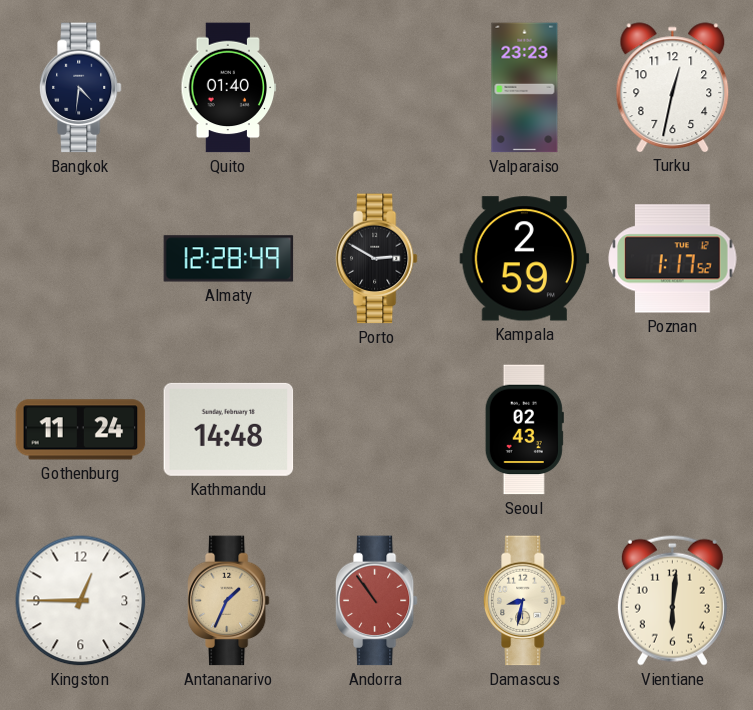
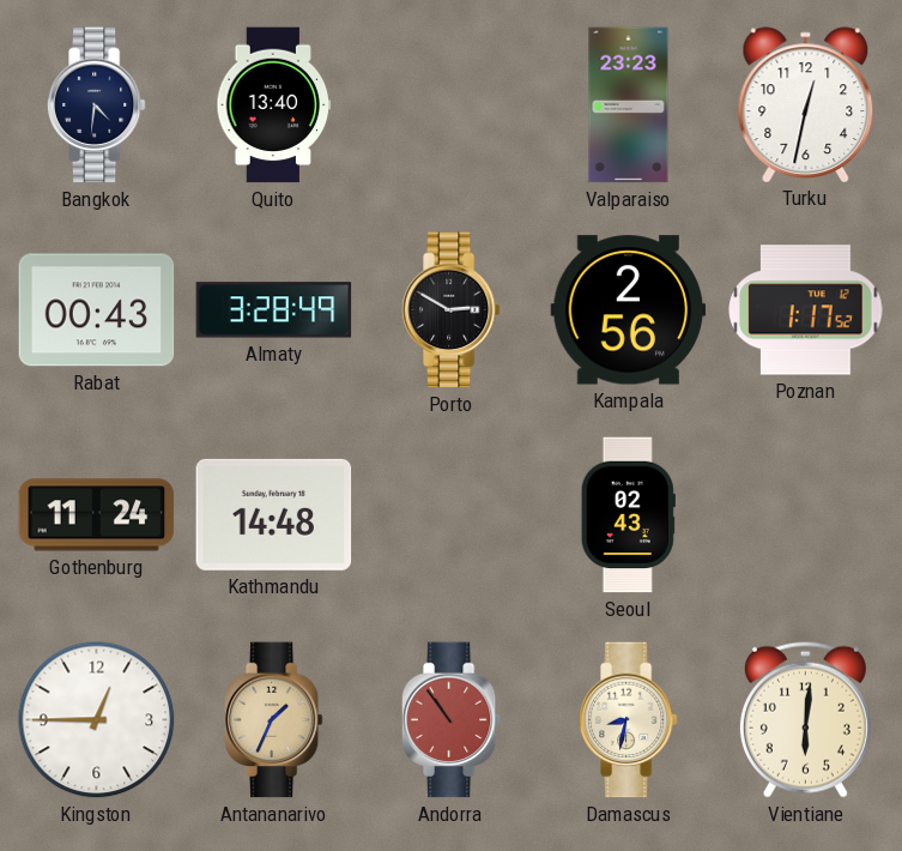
Quito: 01:40 -> 13:40 (274, 105)
Rabat: none -> 00:43 (97, 310)
Almaty: 12:28 -> 3:28 (274, 310)
Kampala: 2:59 -> 2:56 (629, 310)
